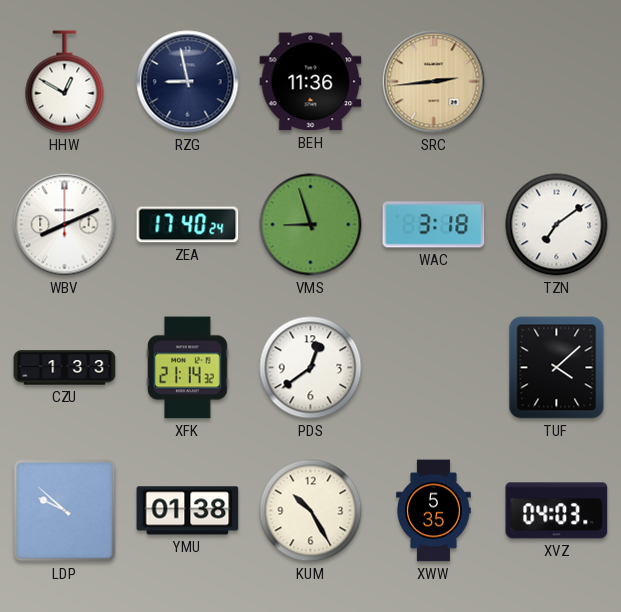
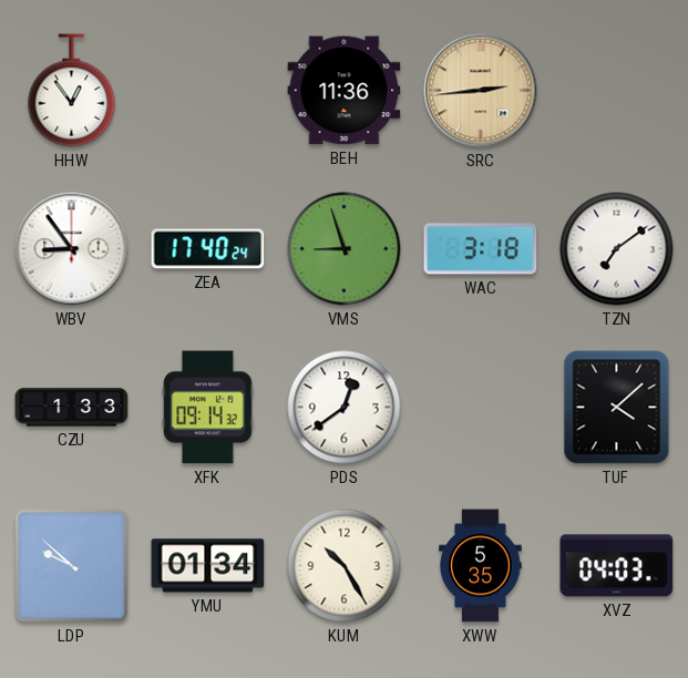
HHW: 12:50 -> 12:54 (72, 91)
RZG: 8:58 -> none (188, 82)
WBV: 8:11 -> 8:54 (72, 249)
XFK: 21:14 -> 09:14 (208, 408)
YMU: 01:38 -> 01:34 (208, 566)
